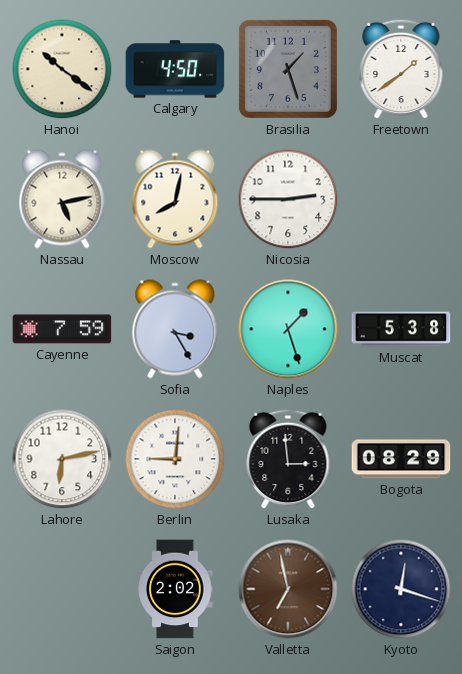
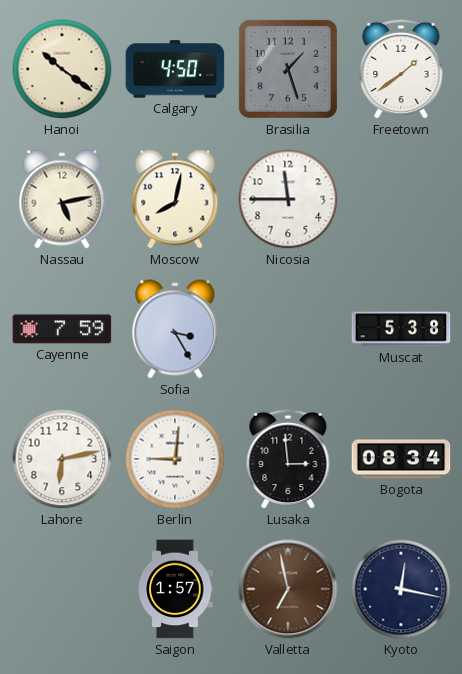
Nicosia: 2:45 -> 11:45 (288, 199)
Naples: 1:27 -> none (288, 329)
Bogota: 08:29 -> 08:34 (401, 459)
Saigon: 2:02 -> 1:57 (175, 589)
Kyoto: 12:18 -> 12:17 (401, 589)
